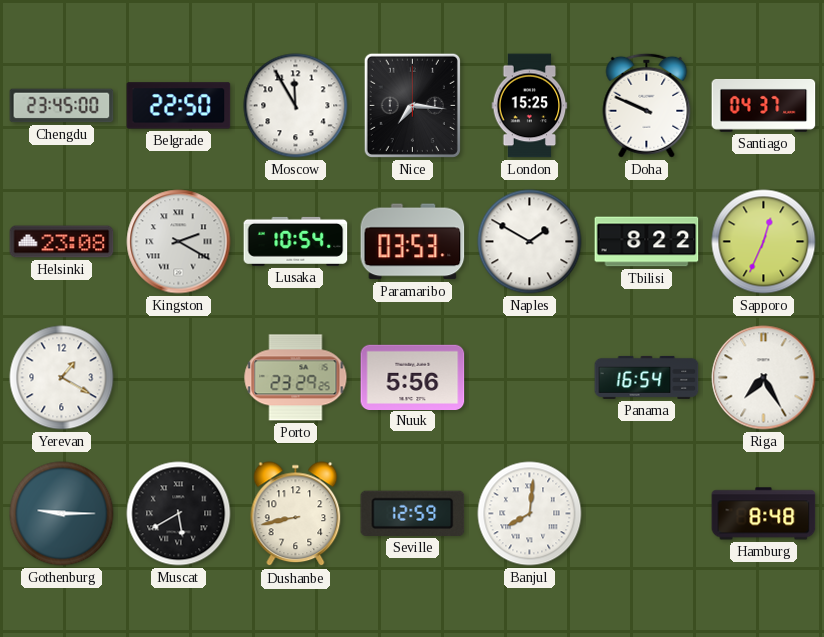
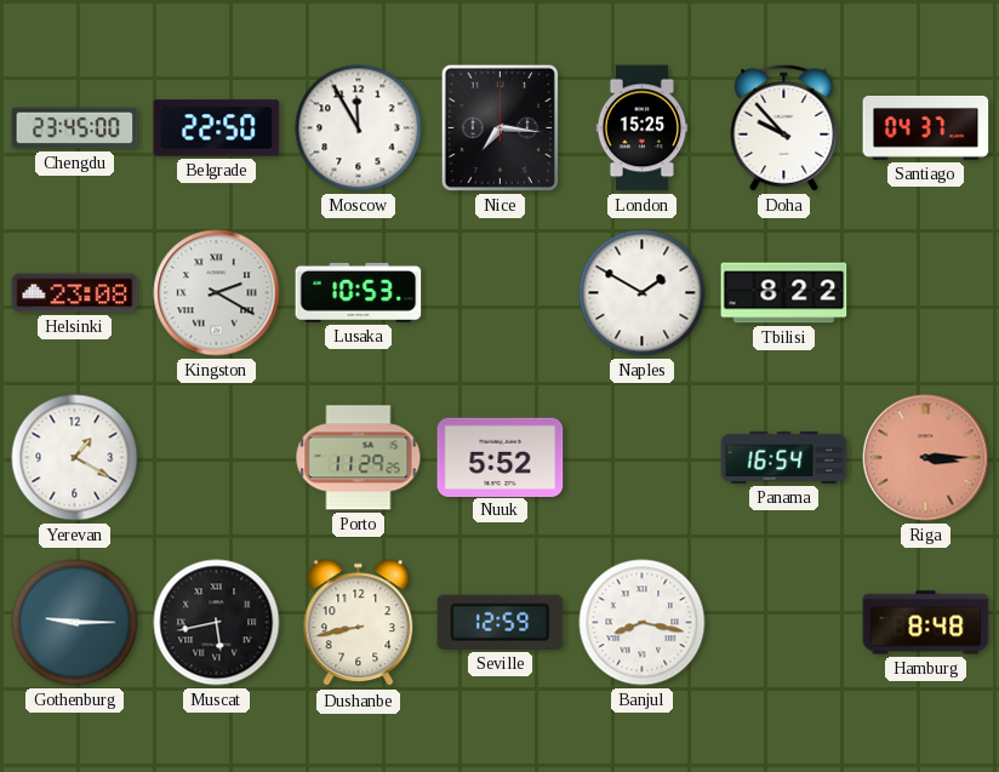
Doha: 9:49 -> 9:53 (784, 127)
Lusaka: 10:54 -> 10:53 (359, 292)
Paramaribo: 03:53 -> none (413, 242)
Sapporo: 12:34 -> none (764, 242)
Porto: 23:29 -> 11:29 (359, 458)
Nuuk: 5:56 -> 5:52 (501, 457)
Riga: 7:25 -> 3:15 (926, 458)
Riga dial: white -> salmon (926, 458)
Muscat: 5:40 -> 5:43 (217, 623)
Banjul: 8:01 -> 8:17 (643, 623)
